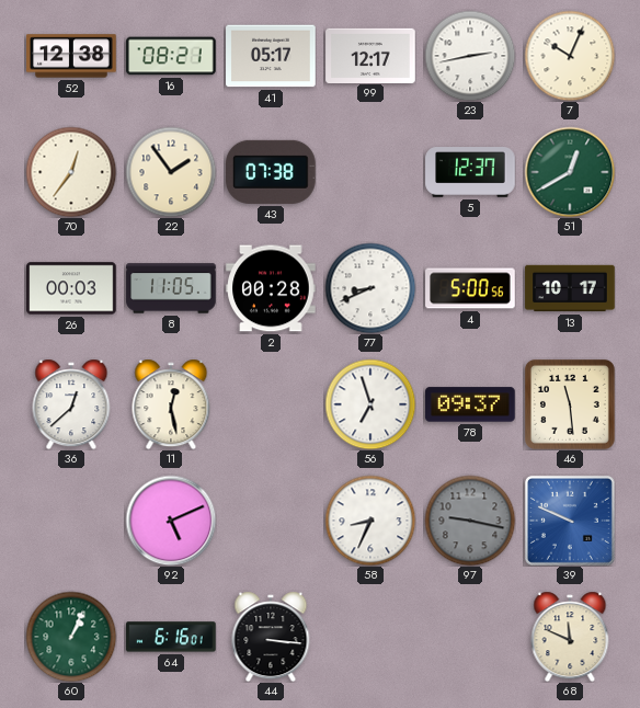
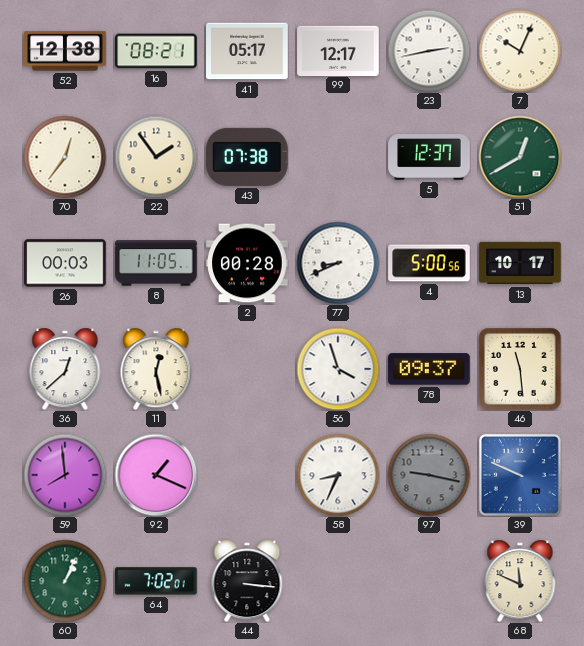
56: 6:57 -> 3:57 (338, 369)
59: none -> 7:59 (65, 475)
92: 5:11 -> 1:19 (156, 475)
64: 6:16 -> 7:02 (156, 581)
